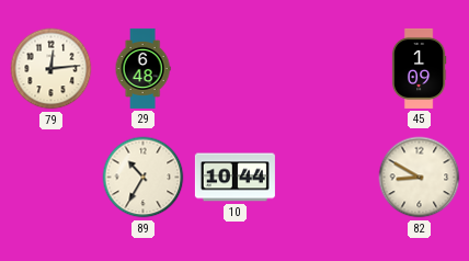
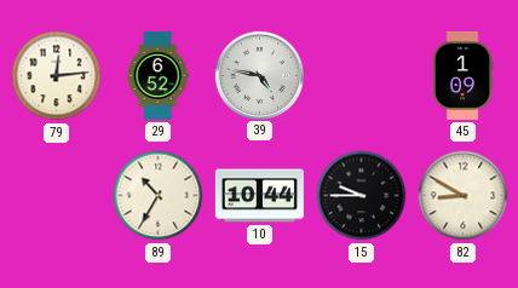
29: 6:48 -> 6:52 (157, 75)
39: none -> 4:47 (259, 75)
15: none -> 9:45 (362, 196)
